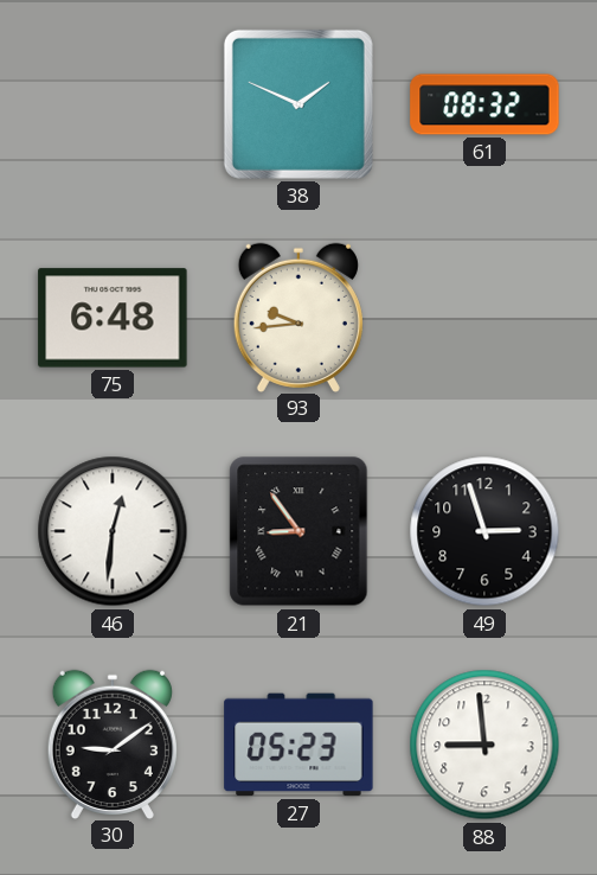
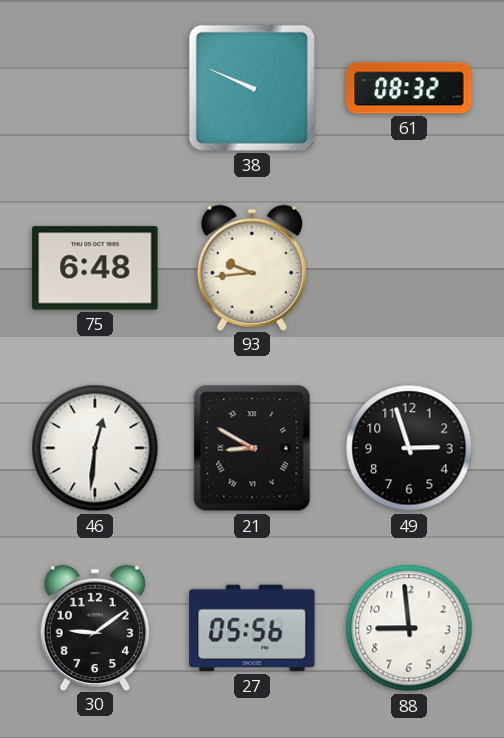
38: 1:49 -> 9:49 (252, 88)
21: 8:54 -> 8:50 (252, 448)
27: 05:23 -> 05:56 (252, 628)
